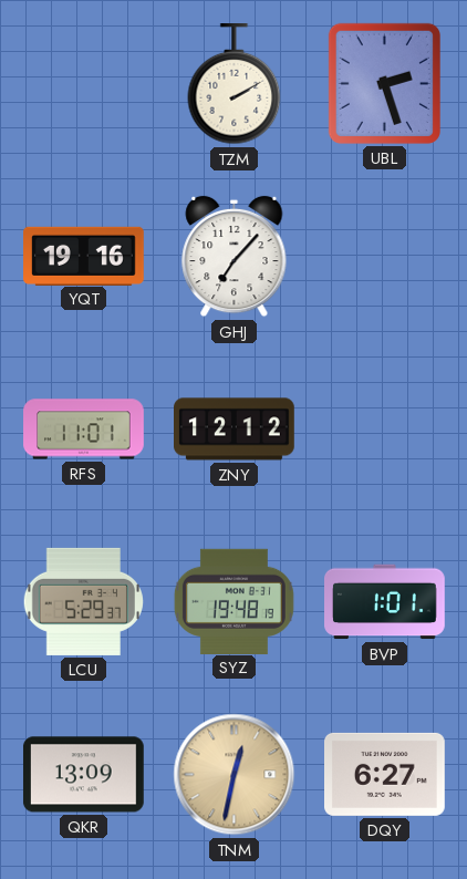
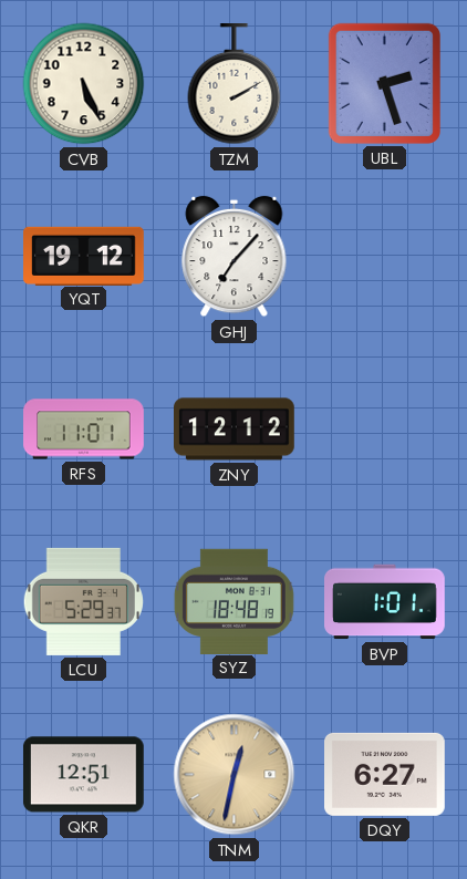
CVB: none -> 5:26 (84, 84)
YQT: 19:16 -> 19:12 (84, 256)
SYZ: 19:48 -> 18:48 (233, 601)
QKR: 13:09 -> 12:51 (83, 775)
